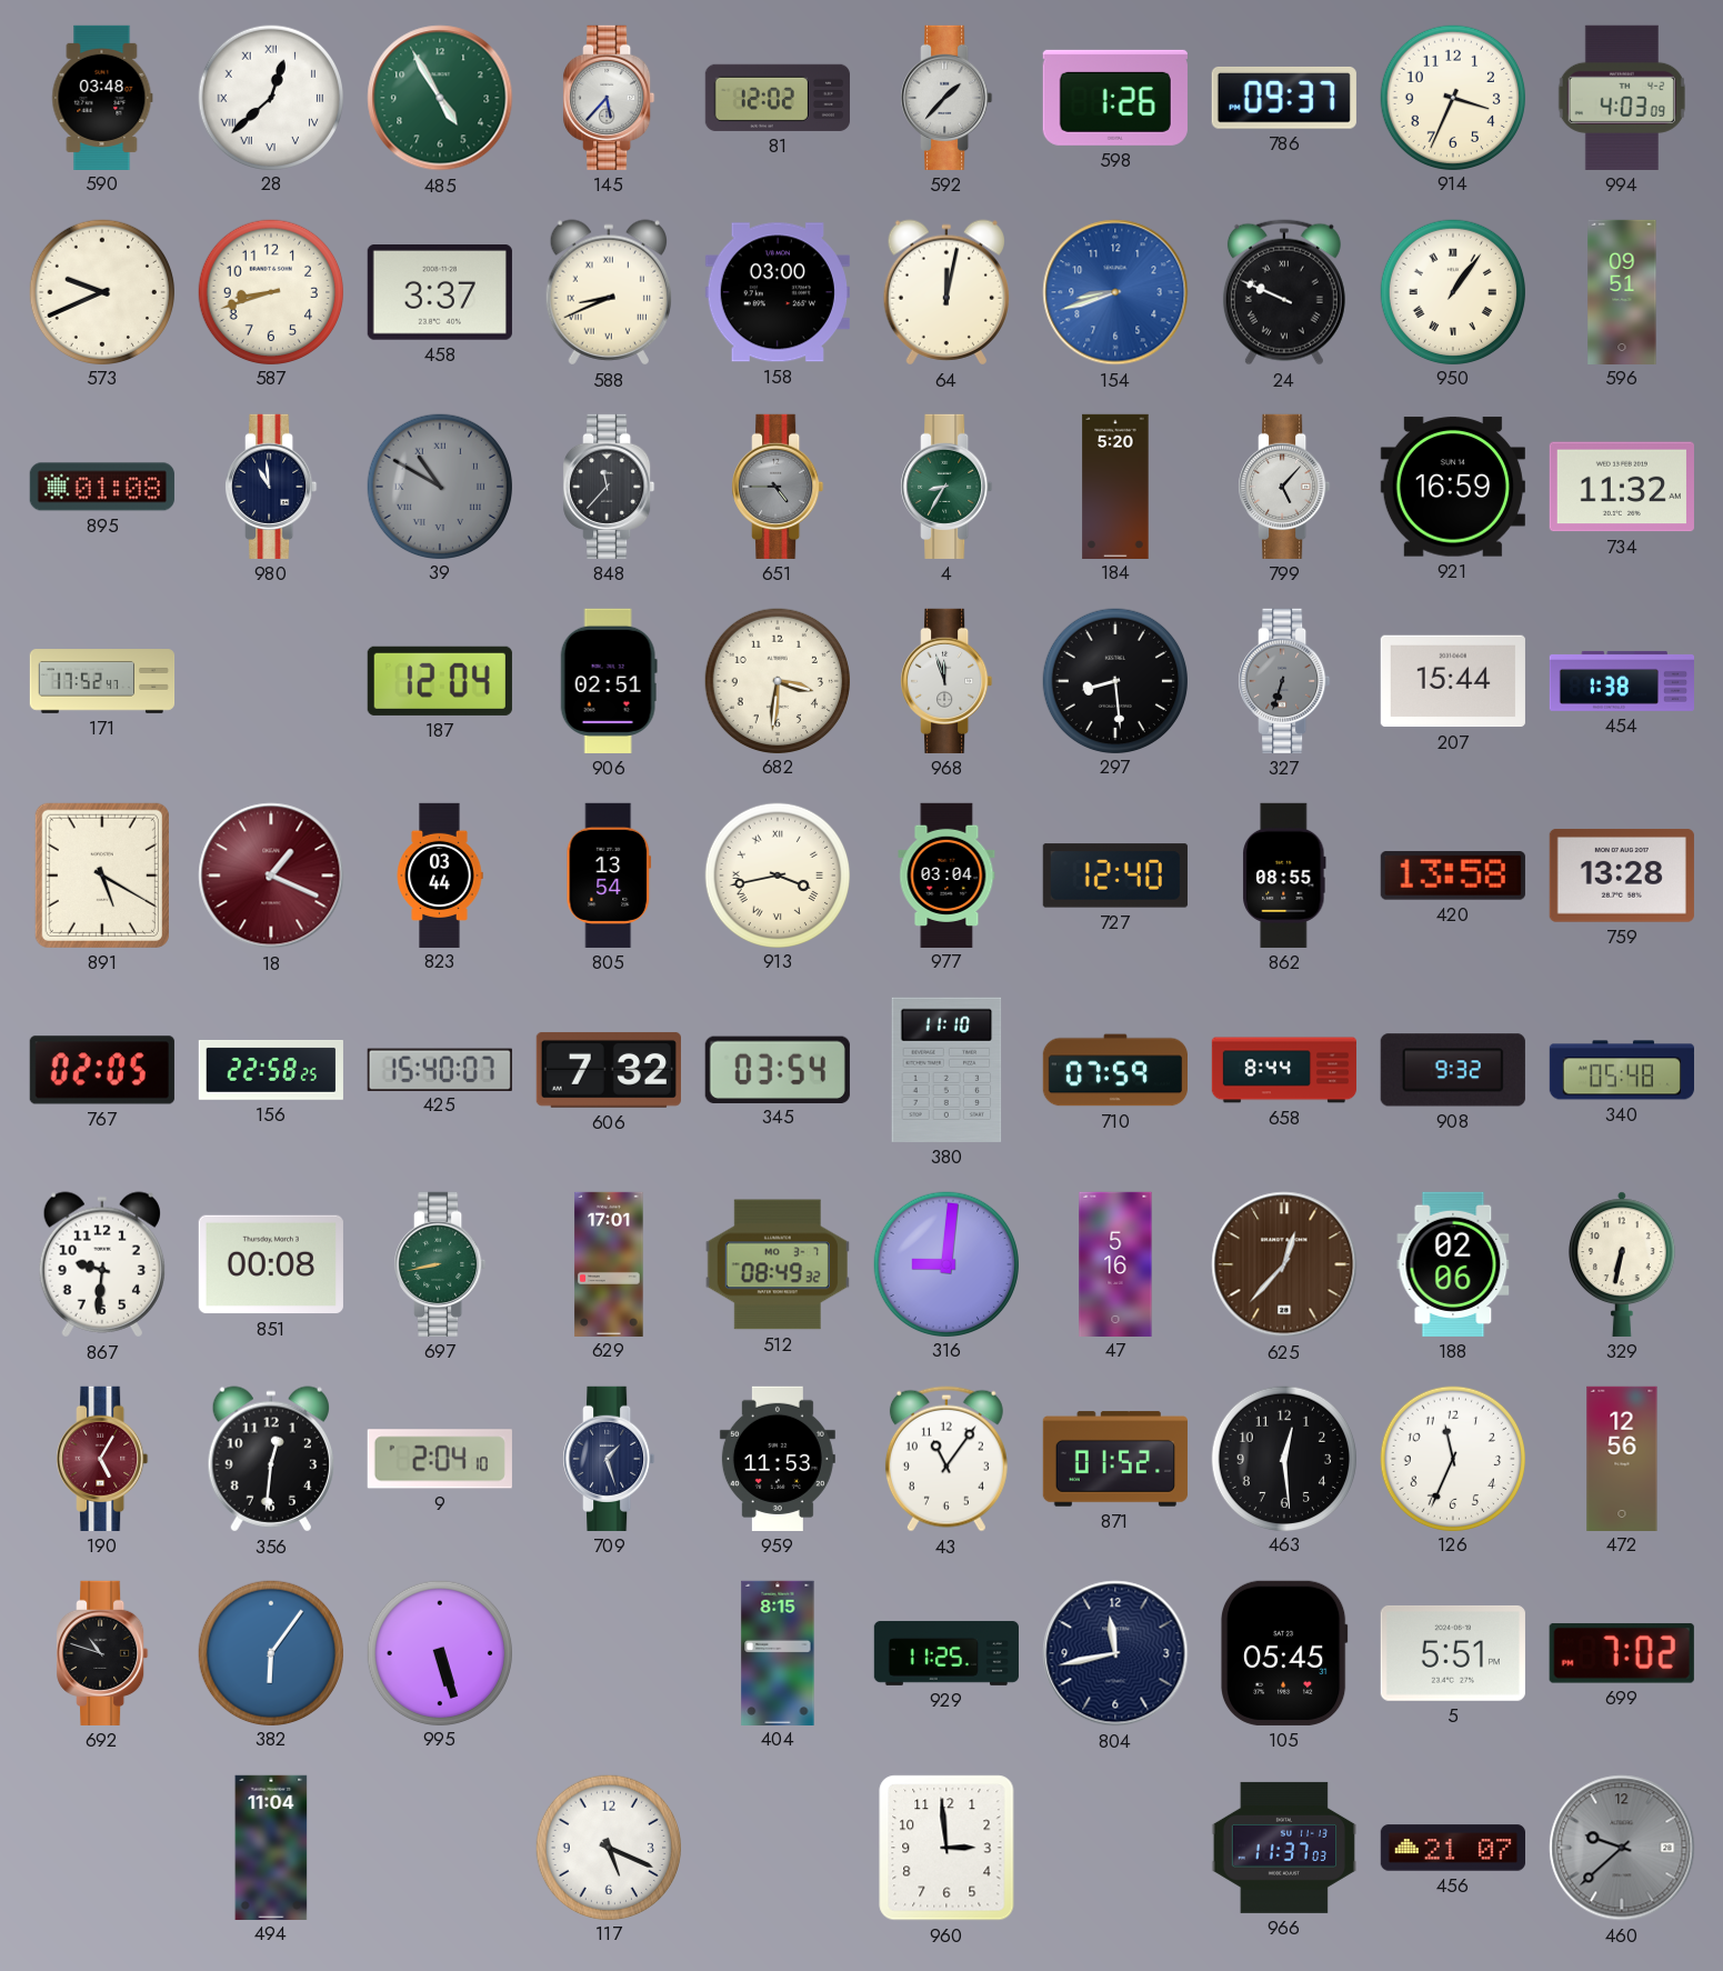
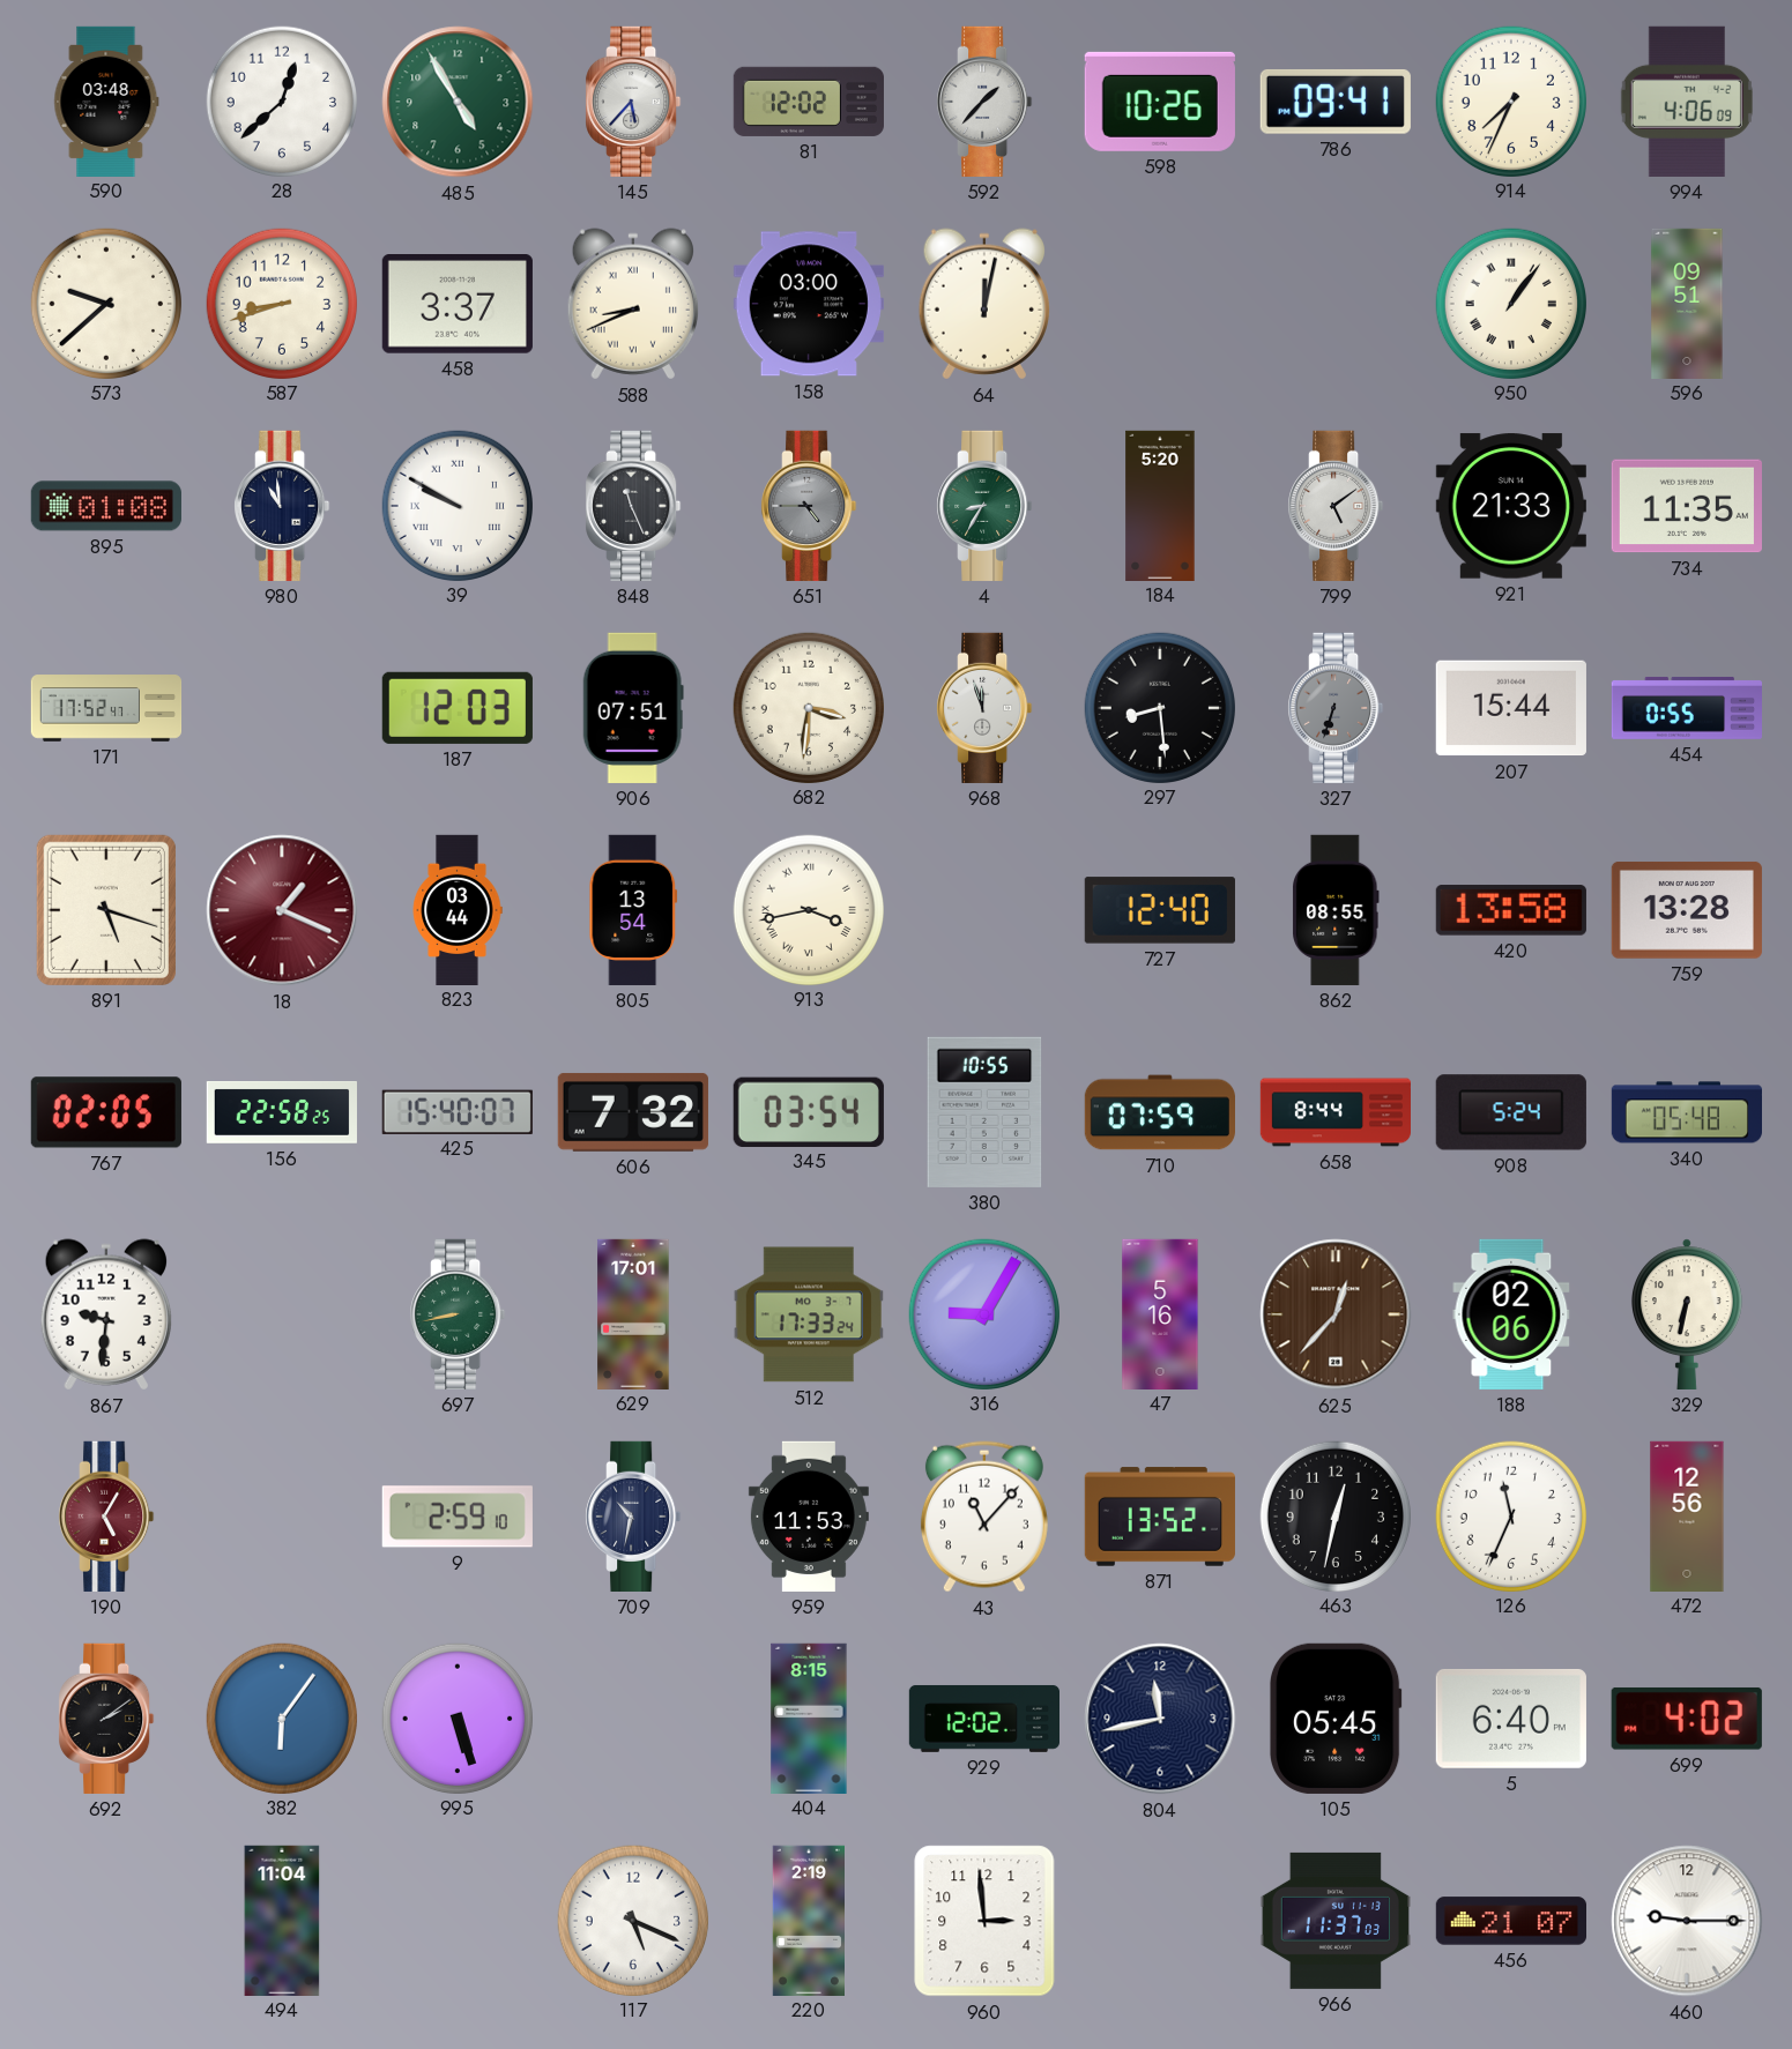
28 numerals: Roman -> Arabic (281, 100)
598: 1:26 -> 10:26 (1160, 102)
786: 09:37 -> 09:41 (1336, 102)
914: 3:34 -> 7:34 (1510, 100)
994: 4:03 -> 4:06 (1687, 102)
573: 9:41 -> 9:38 (105, 303)
154: 8:42 -> none (1115, 292)
24: 9:49 -> none (1284, 292)
39: 10:50 -> 9:50 (456, 505)
39 dial: grey -> white (456, 505)
848: 11:37 -> 11:26 (633, 506)
799: 5:07 -> 5:09 (1336, 506)
921: 16:59 -> 21:33 (1511, 506)
734: 11:32 -> 11:35 (1687, 506)
187: 12:04 -> 12:03 (458, 708)
906: 02:51 -> 07:51 (633, 708)
454: 1:38 -> 0:55 (1686, 708)
891: 5:20 -> 5:18 (106, 910)
977: 03:04 -> none (946, 874)
380: 11:10 -> 10:55 (984, 1112)
908: 9:32 -> 5:24 (1511, 1112)
851: 00:08 -> none (271, 1264)
512: 08:49 -> 17:33 (809, 1314)
316: 9:01 -> 9:05 (983, 1313)
356: 12:31 -> none (270, 1459)
9: 2:04 -> 2:59 (458, 1517)
709: 1:27 -> 10:32 (633, 1517)
43: 11:06 -> 11:07 (984, 1517)
871: 01:52 -> 13:52 (1160, 1517)
463: 12:29 -> 12:32 (1334, 1515)
692: 10:48 -> 2:09 (106, 1719)
929: 11:25 -> 12:02 (983, 1719)
5: 5:51 -> 6:40 (1511, 1719)
699: 7:02 -> 4:02 (1687, 1719)
220: none -> 2:19 (808, 1920)
460: 9:38 -> 9:15 (1687, 1921)
460 dial: grey -> white (1687, 1921)
